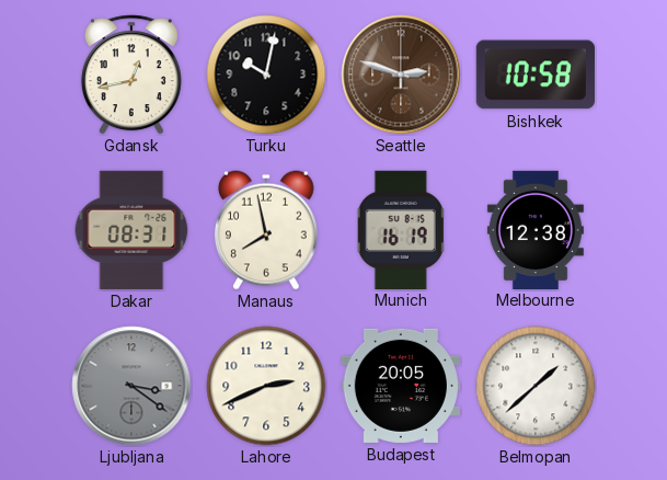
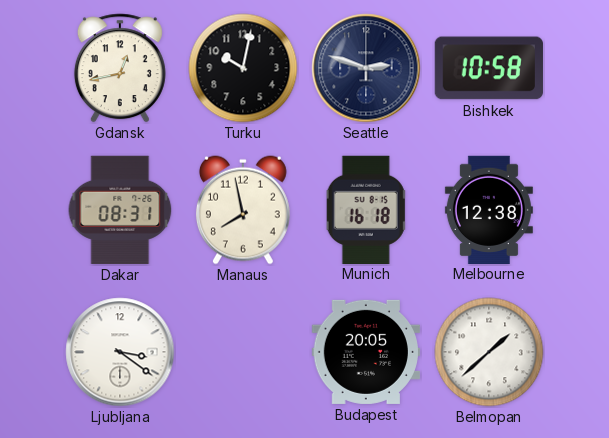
Seattle dial: brown -> navy (366, 68)
Munich: 16:19 -> 16:18 (366, 209)
Ljubljana dial: grey -> white (120, 352)
Lahore: 2:41 -> none (266, 386)
